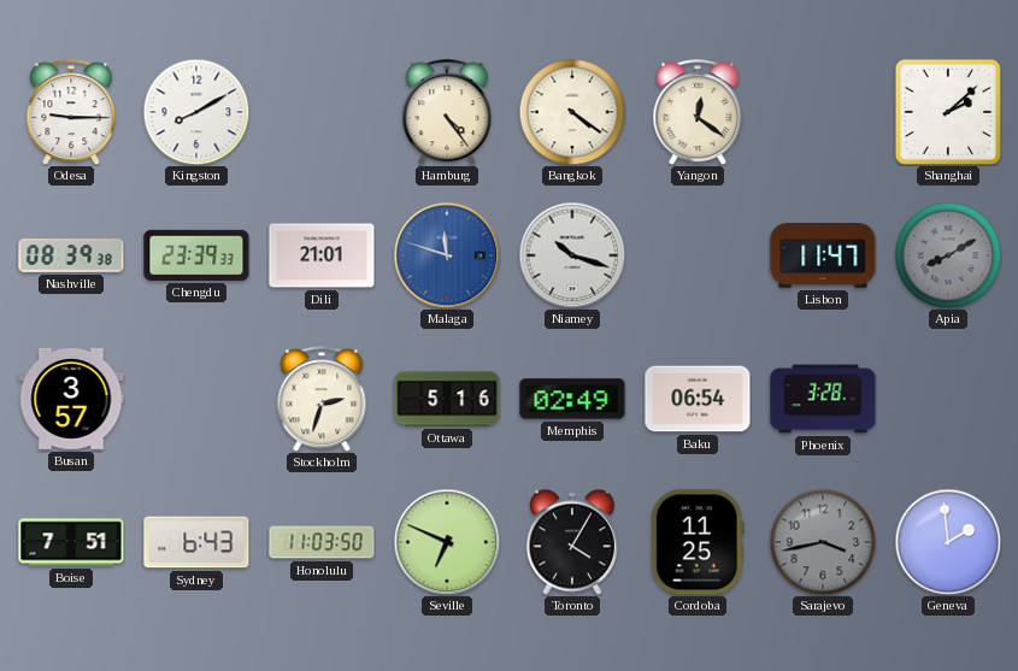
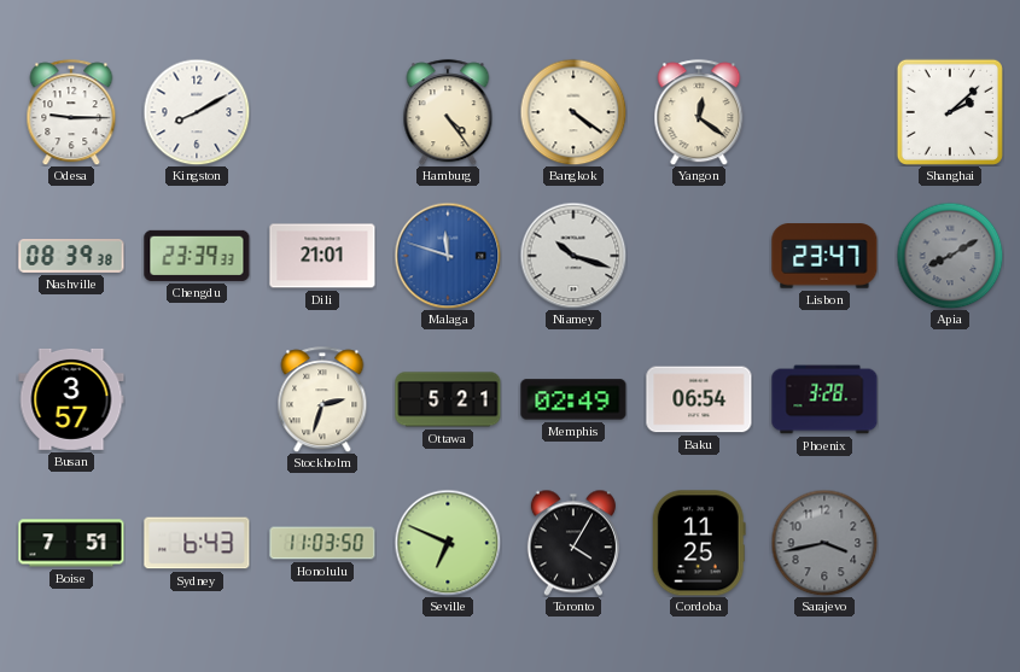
Lisbon: 11:47 -> 23:47 (824, 256)
Ottawa: 5:16 -> 5:21 (448, 399)
Geneva: 1:59 -> none (948, 542)
